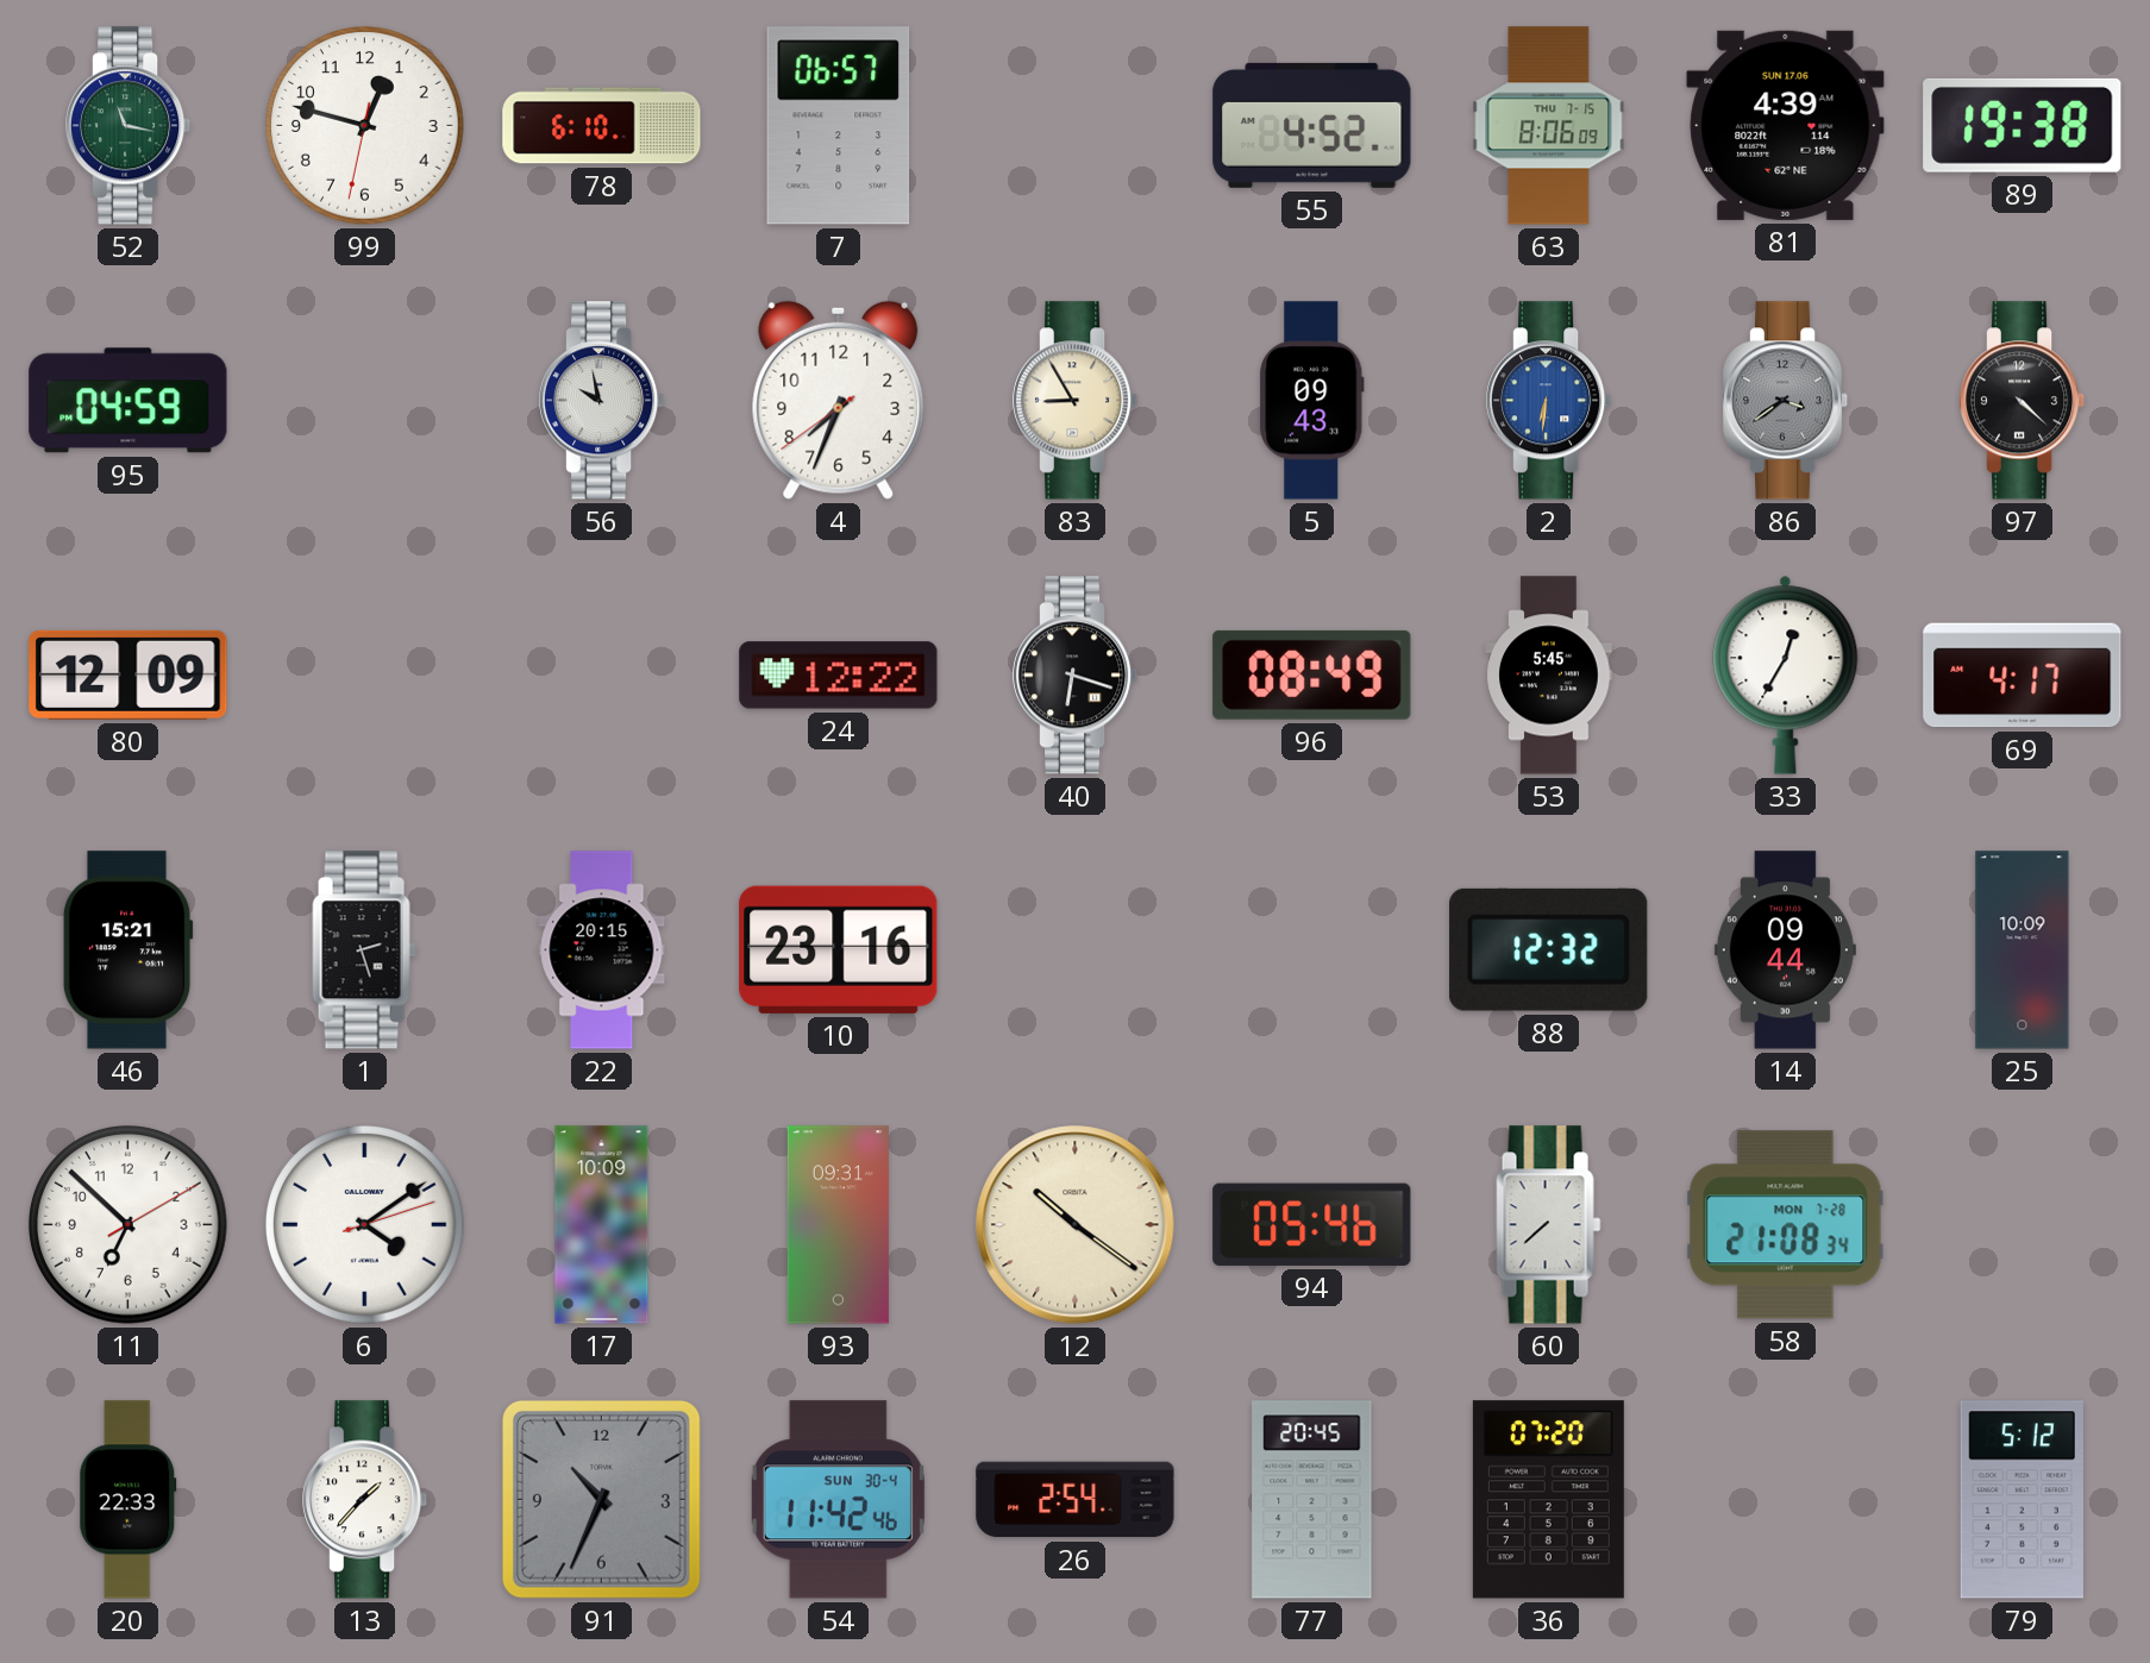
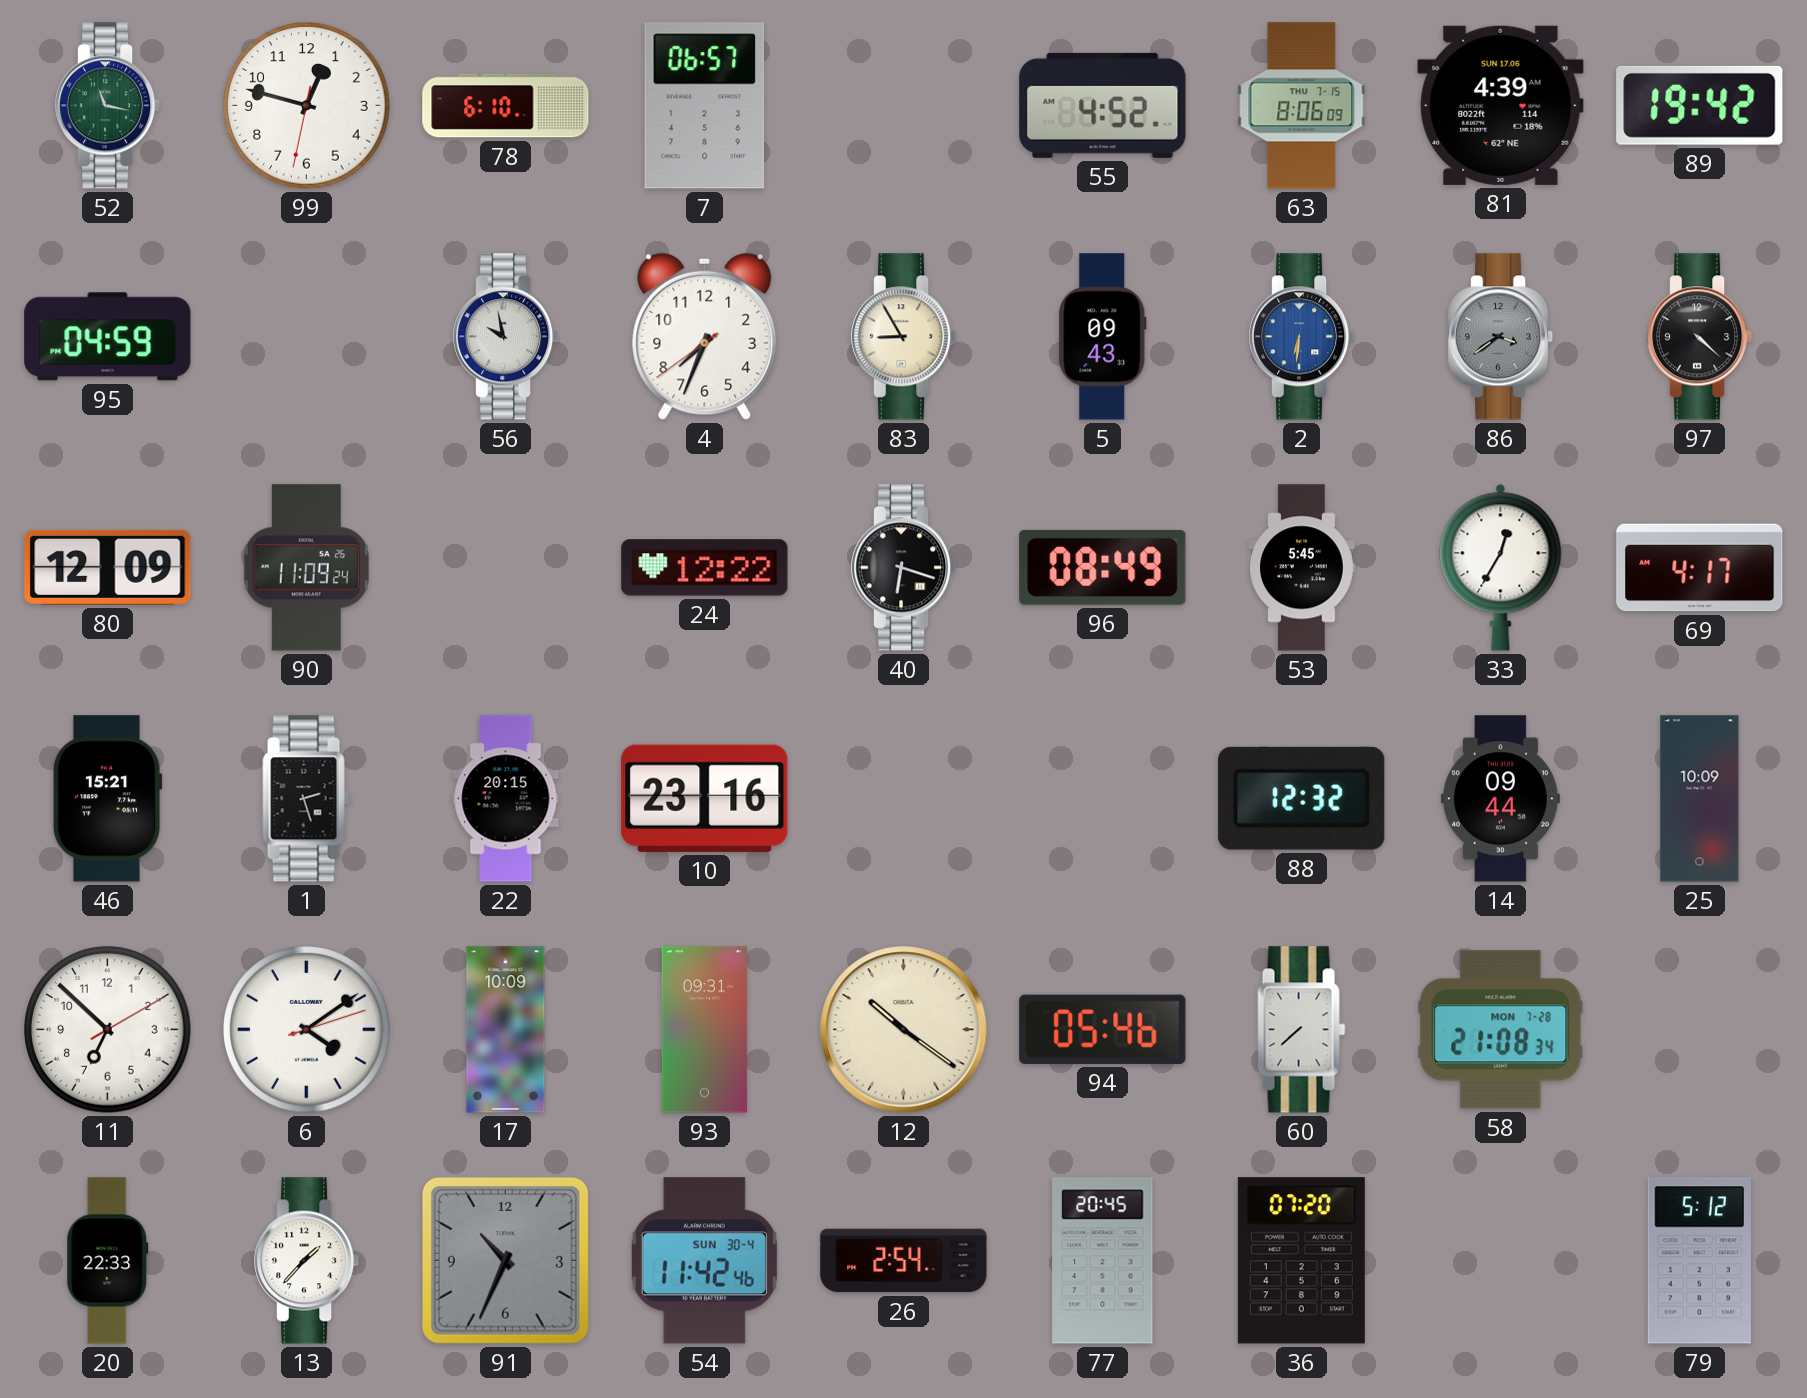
89: 19:38 -> 19:42 (1700, 105)
90: none -> 11:09 (306, 568)
